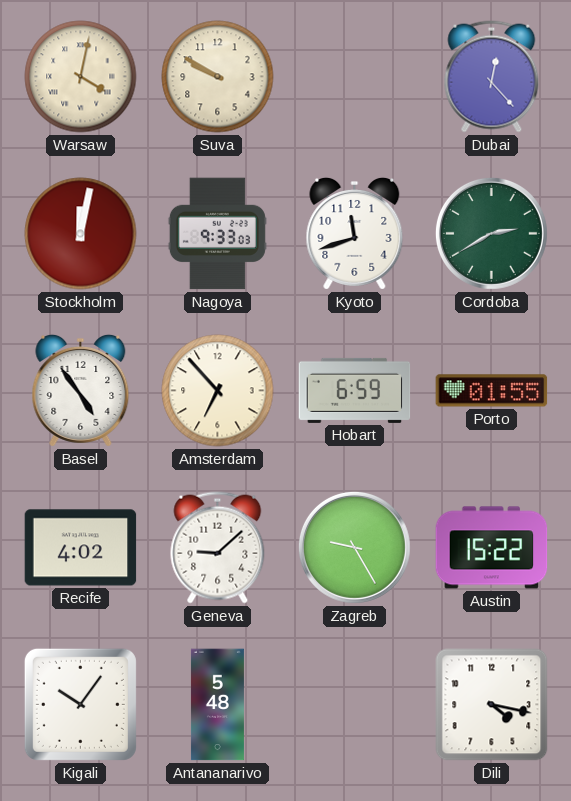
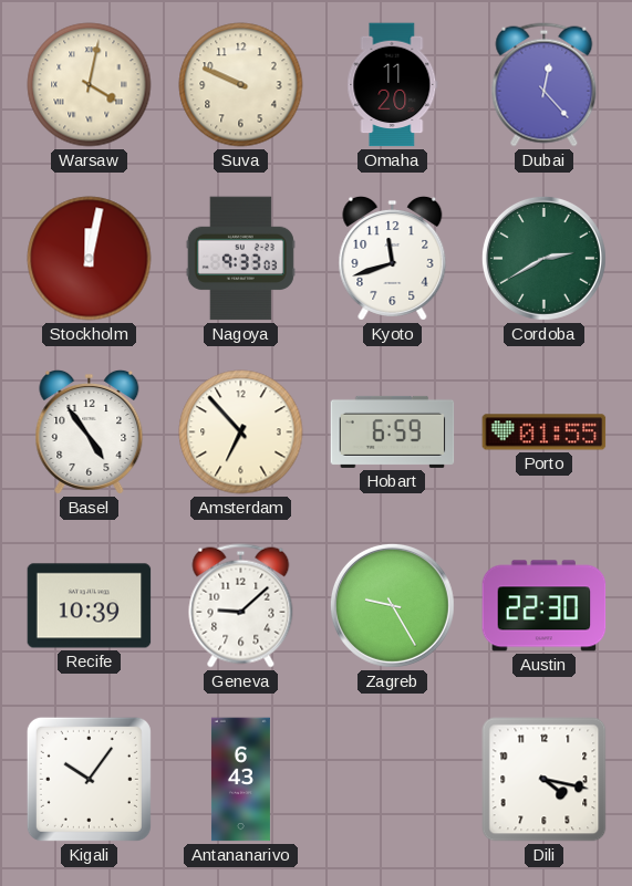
Suva: 9:50 -> 9:49 (241, 85)
Omaha: none -> 11:20 (393, 85)
Recife: 4:02 -> 10:39 (90, 606)
Austin: 15:22 -> 22:30 (545, 606)
Antananarivo: 5:48 -> 6:43 (240, 780)
